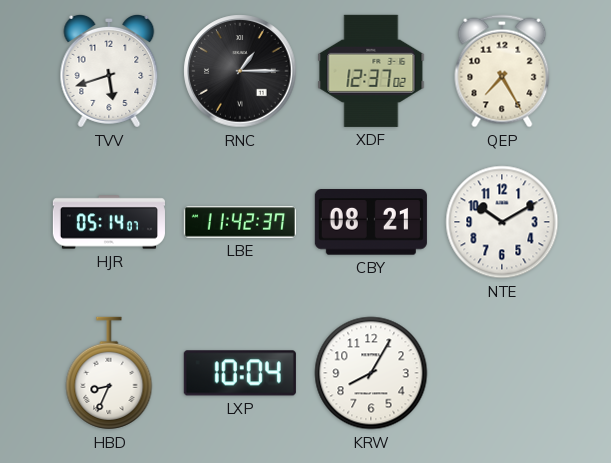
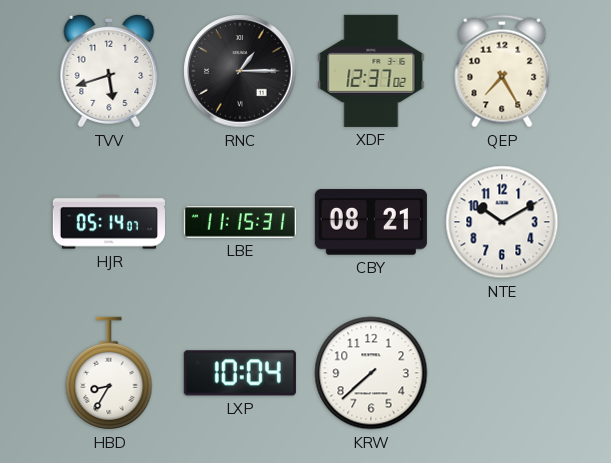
LBE: 11:42 -> 11:15 (240, 222)
HBD: 8:34 -> 8:35 (109, 373)
KRW: 8:05 -> 7:38 (371, 373)
